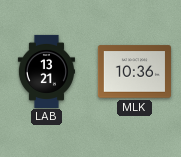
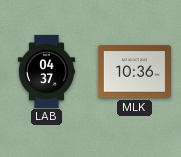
LAB: 13:21 -> 04:37 (46, 71)
